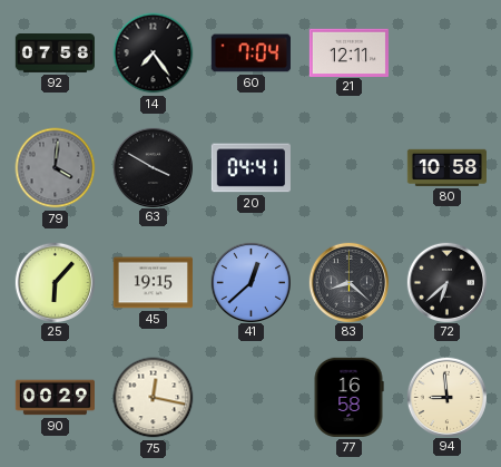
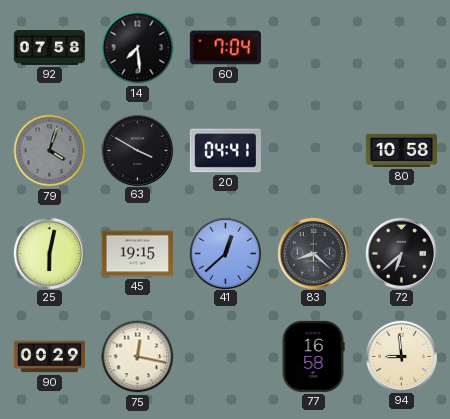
14: 7:24 -> 7:29 (138, 48)
21: 12:11 -> none (348, 52)
79: 4:01 -> 4:03 (50, 151)
25: 6:07 -> 6:02 (49, 253)
